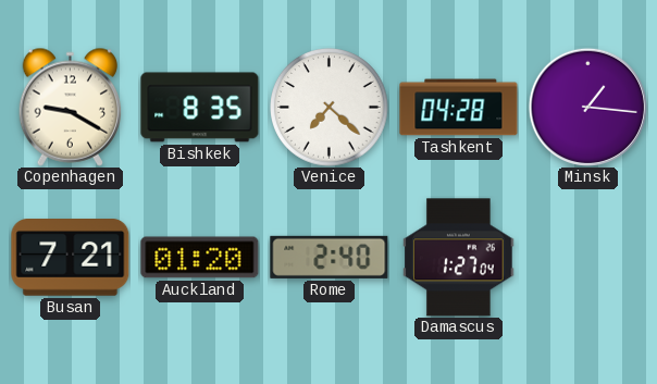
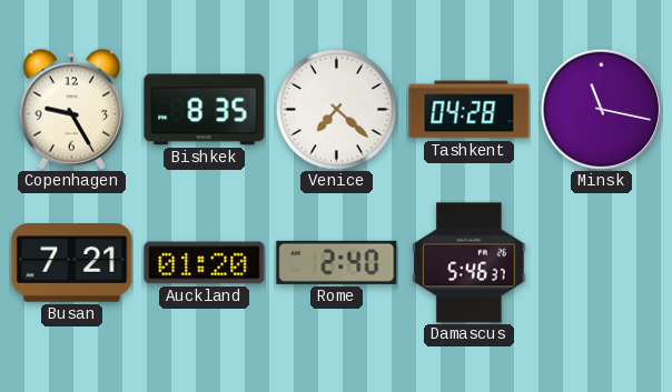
Copenhagen: 9:20 -> 9:25 (72, 109)
Minsk: 1:16 -> 11:17 (601, 109)
Damascus: 1:27 -> 5:46 (470, 263)
